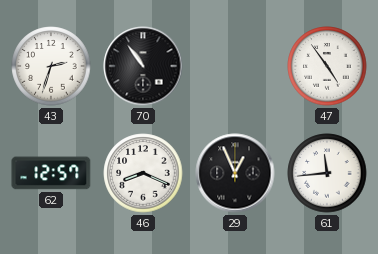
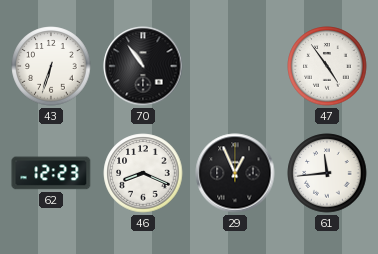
43: 2:33 -> 6:33 (51, 66)
62: 12:57 -> 12:23 (51, 173)
